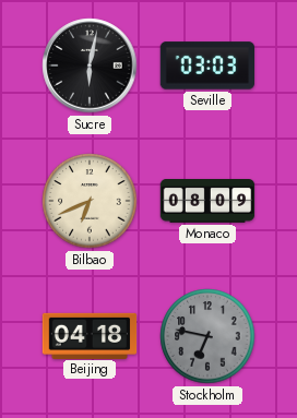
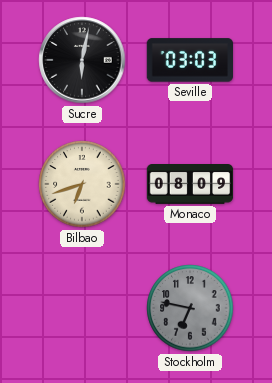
Bilbao: 6:41 -> 6:42 (82, 184)
Beijing: 04:18 -> none (90, 335)
